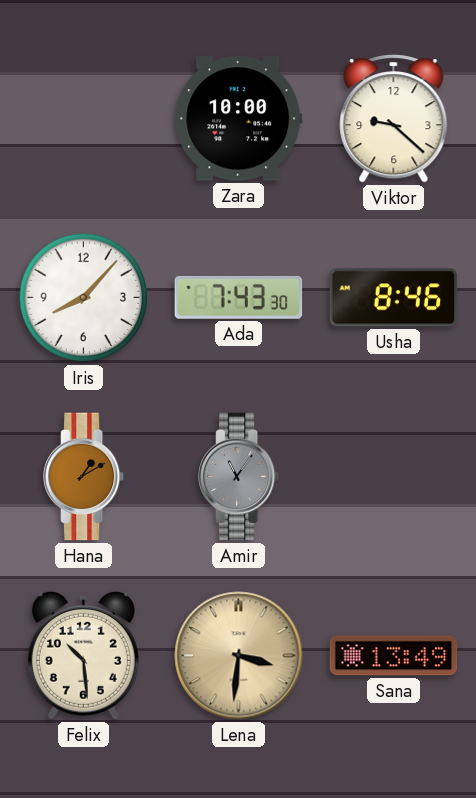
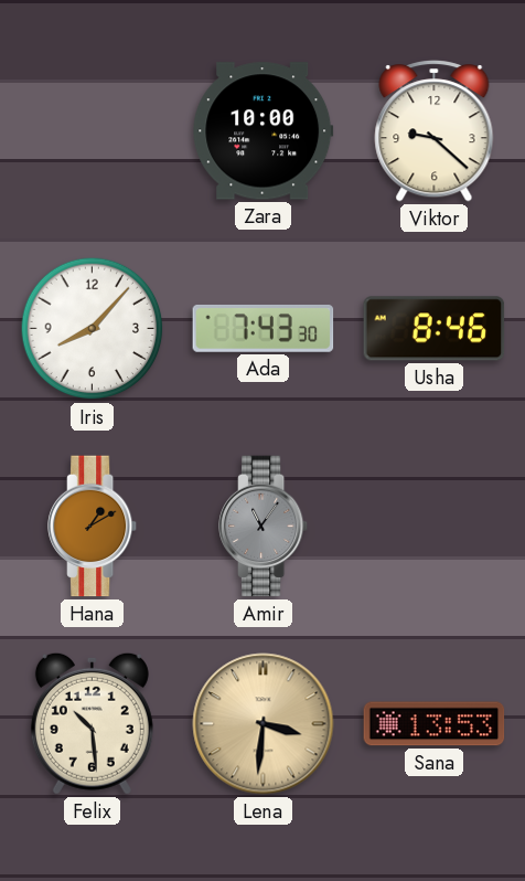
Sana: 13:49 -> 13:53 (435, 724)
